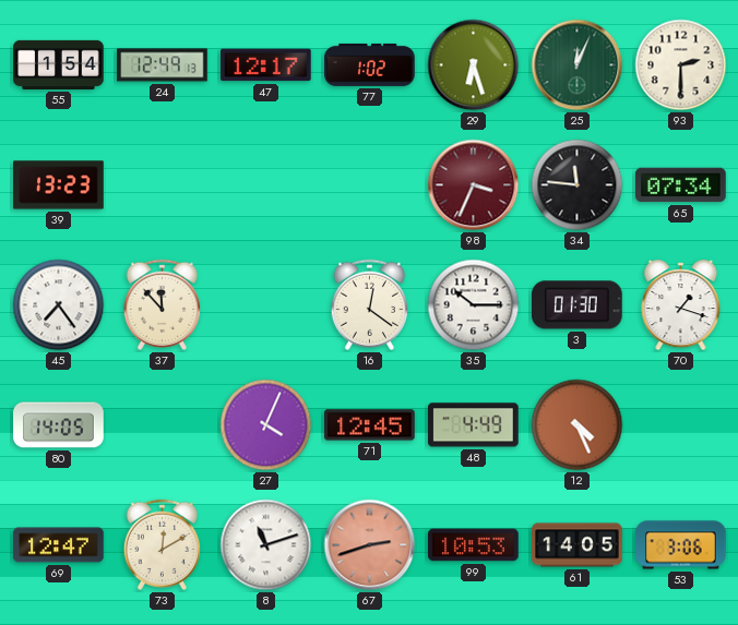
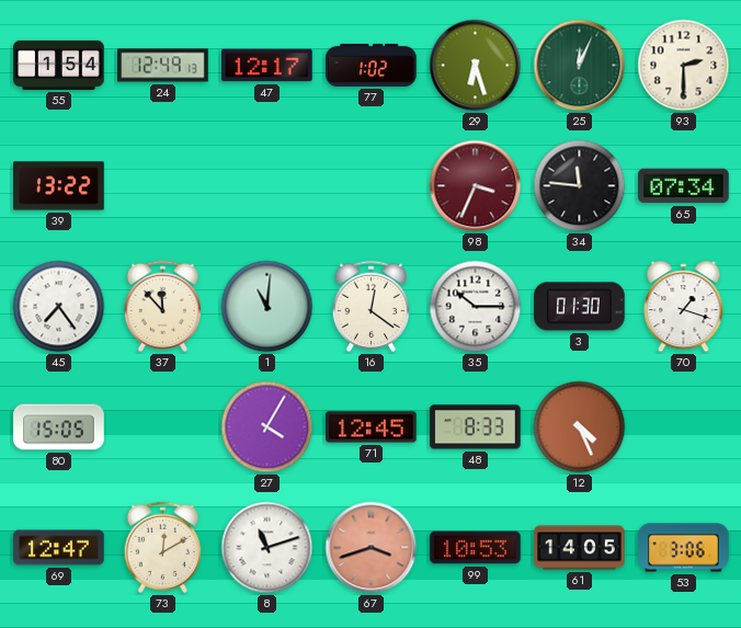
39: 13:23 -> 13:22 (59, 186)
1: none -> 11:01 (267, 307)
80: 14:05 -> 15:05 (59, 427)
27: 4:04 -> 4:05 (267, 427)
48: 4:49 -> 8:33 (476, 427)
67: 2:42 -> 3:42 (372, 548)
